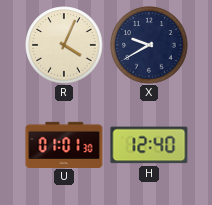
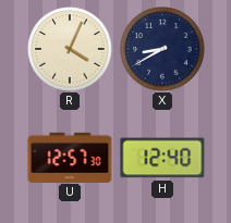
X: 9:40 -> 8:40 (162, 49)
U: 01:01 -> 12:57 (70, 157)
